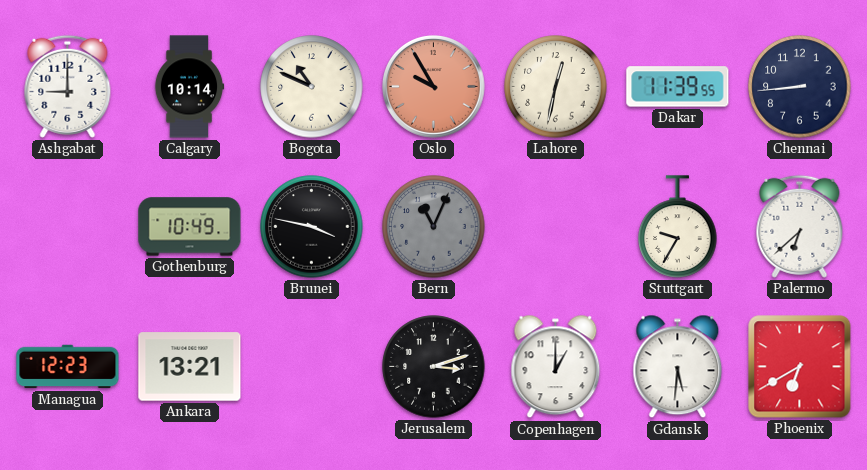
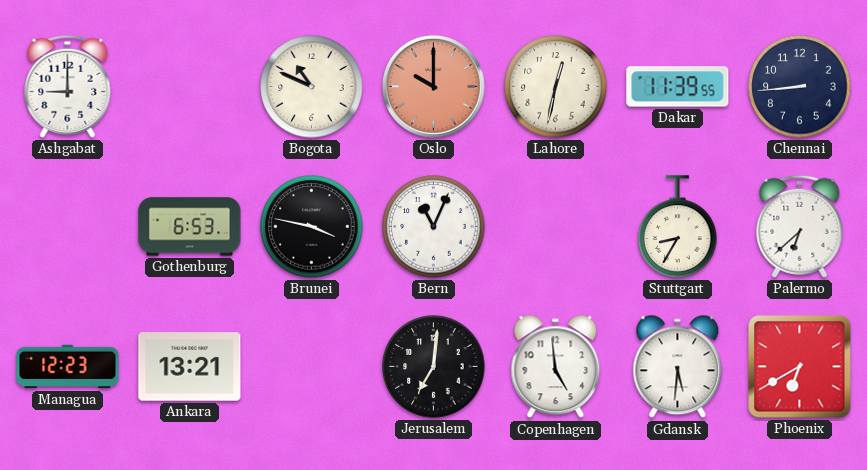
Calgary: 10:14 -> none (189, 87)
Oslo: 9:55 -> 10:00 (434, 87)
Gothenburg: 10:49 -> 6:53 (190, 227)
Bern dial: grey -> white (434, 227)
Stuttgart: 9:35 -> 8:35 (678, 227)
Jerusalem: 3:12 -> 7:01 (434, 367)
Copenhagen: 1:00 -> 4:59 (556, 367)
